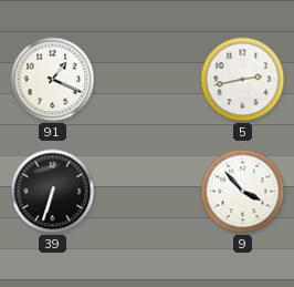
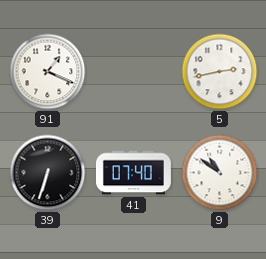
41: none -> 07:40 (133, 173)
9: 3:53 -> 10:51 (220, 173)
